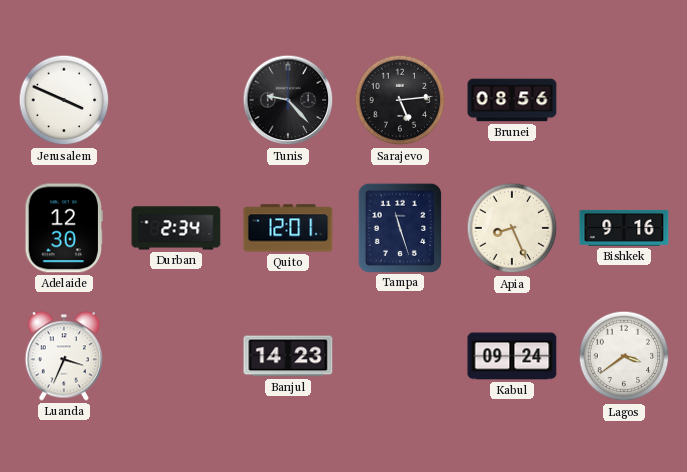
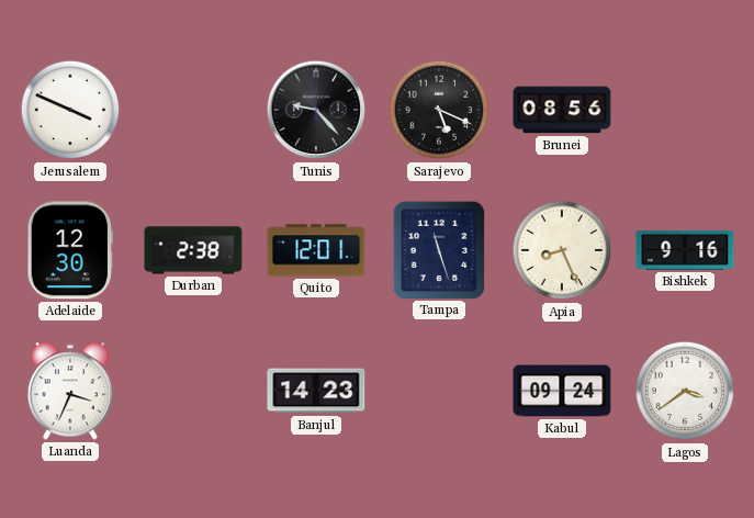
Sarajevo: 5:14 -> 5:19 (439, 110)
Durban: 2:34 -> 2:38 (193, 250)
